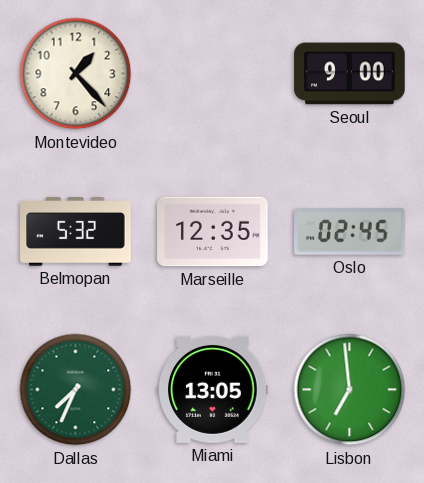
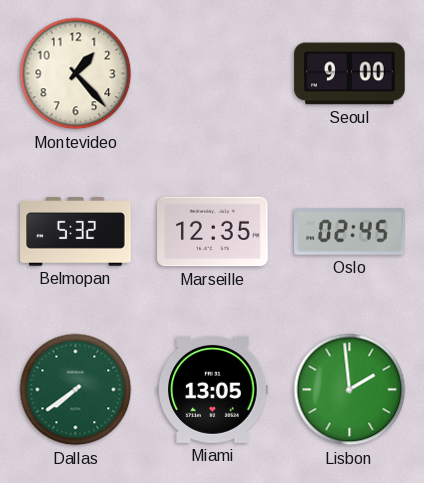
Dallas: 7:34 -> 7:39 (76, 390)
Lisbon: 6:59 -> 1:59 (350, 390)
